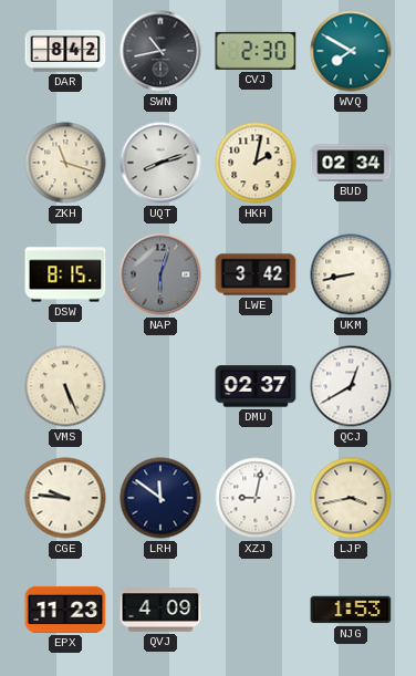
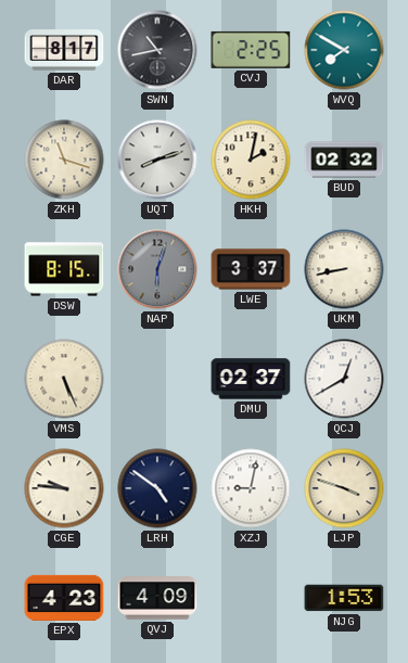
DAR: 8:42 -> 8:17 (64, 50)
CVJ: 2:30 -> 2:25 (251, 50)
BUD: 02:34 -> 02:32 (344, 160)
LWE: 3:42 -> 3:37 (251, 269)
LRH: 11:51 -> 4:51 (157, 488)
LJP: 3:43 -> 3:48 (344, 488)
EPX: 11:23 -> 4:23 (64, 598)
